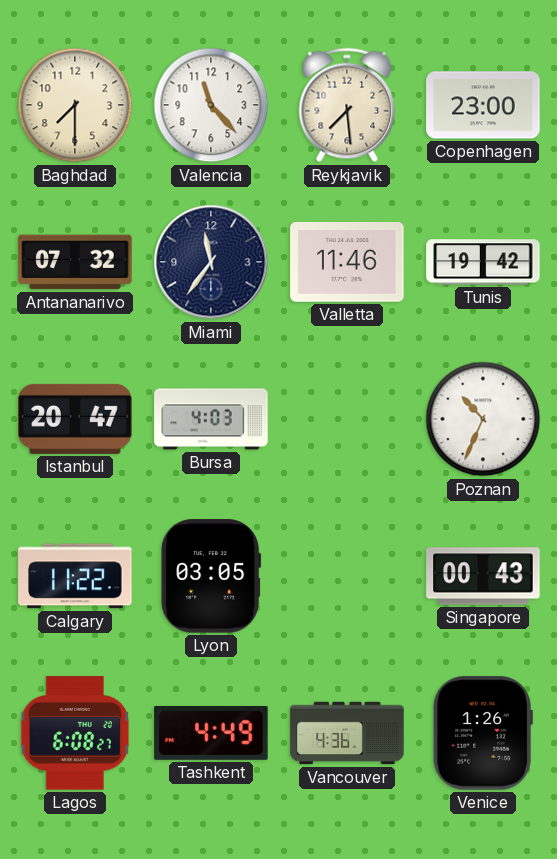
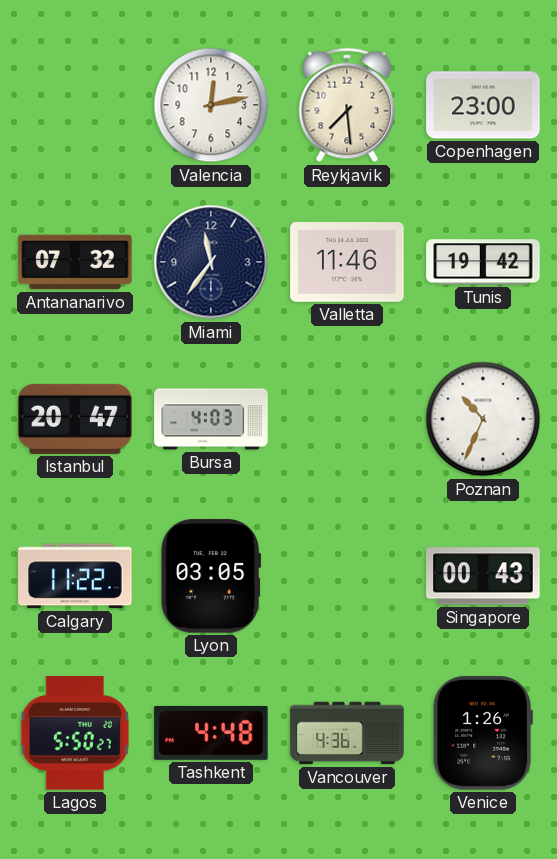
Baghdad: 7:30 -> none (75, 105)
Valencia: 11:23 -> 12:13 (211, 105)
Lagos: 6:08 -> 5:50 (75, 733)
Tashkent: 4:49 -> 4:48 (211, 733)
